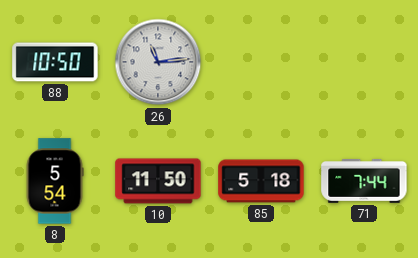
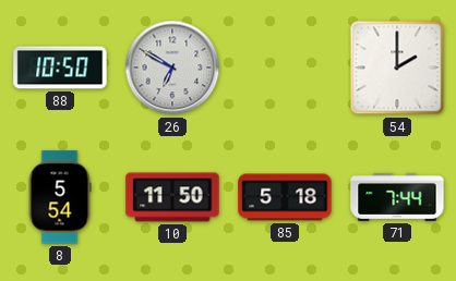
26: 11:14 -> 6:50 (172, 68)
54: none -> 2:00 (397, 68)
